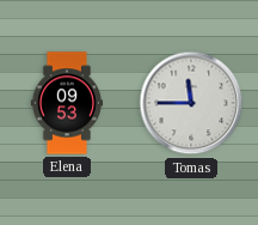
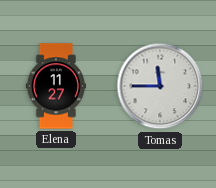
Elena: 09:53 -> 11:27 (56, 86)
